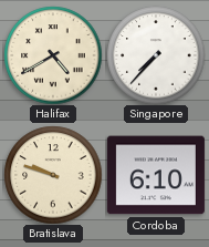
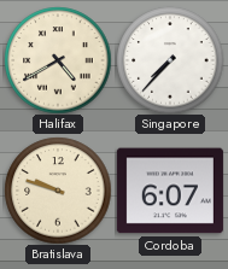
Cordoba: 6:10 -> 6:07 (170, 191)
